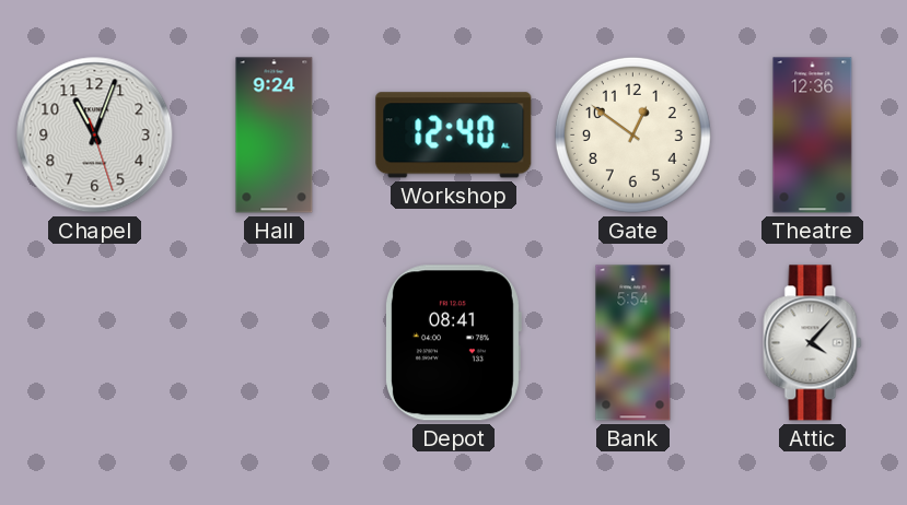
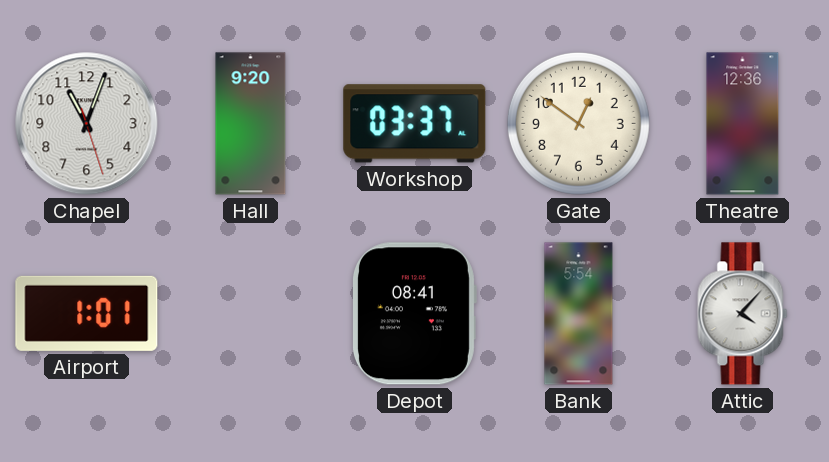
Hall: 9:24 -> 9:20 (251, 124)
Workshop: 12:40 -> 03:37 (415, 124)
Airport: none -> 1:01 (87, 313)
